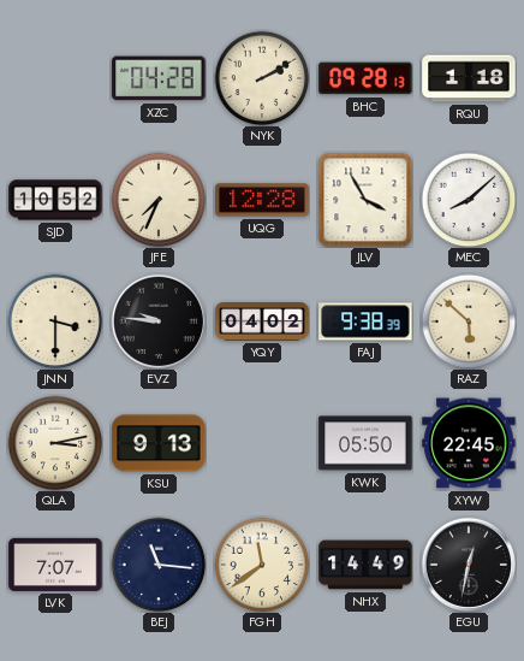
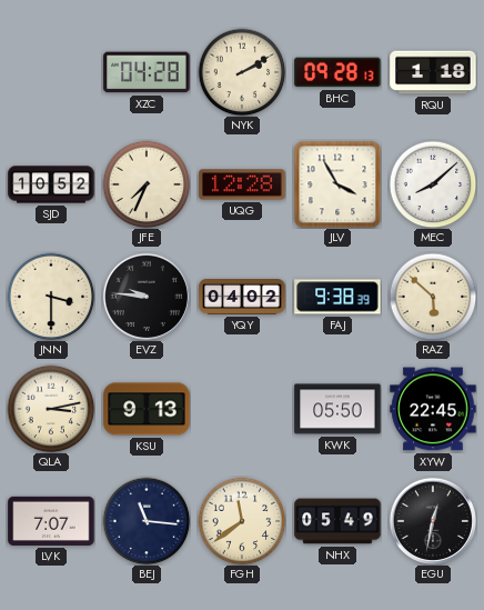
NHX: 14:49 -> 05:49 (337, 521)
